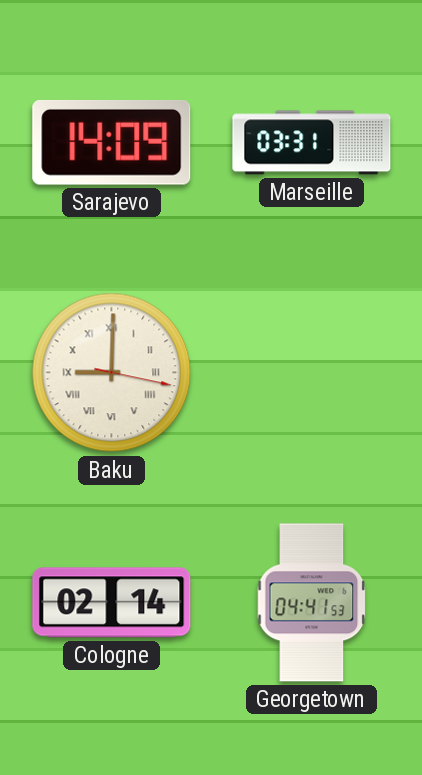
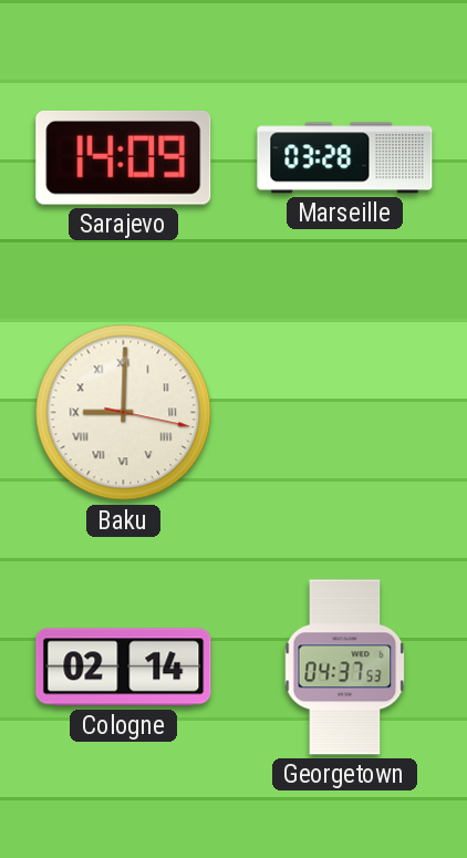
Marseille: 03:31 -> 03:28 (345, 158)
Georgetown: 04:41 -> 04:37 (345, 668)
